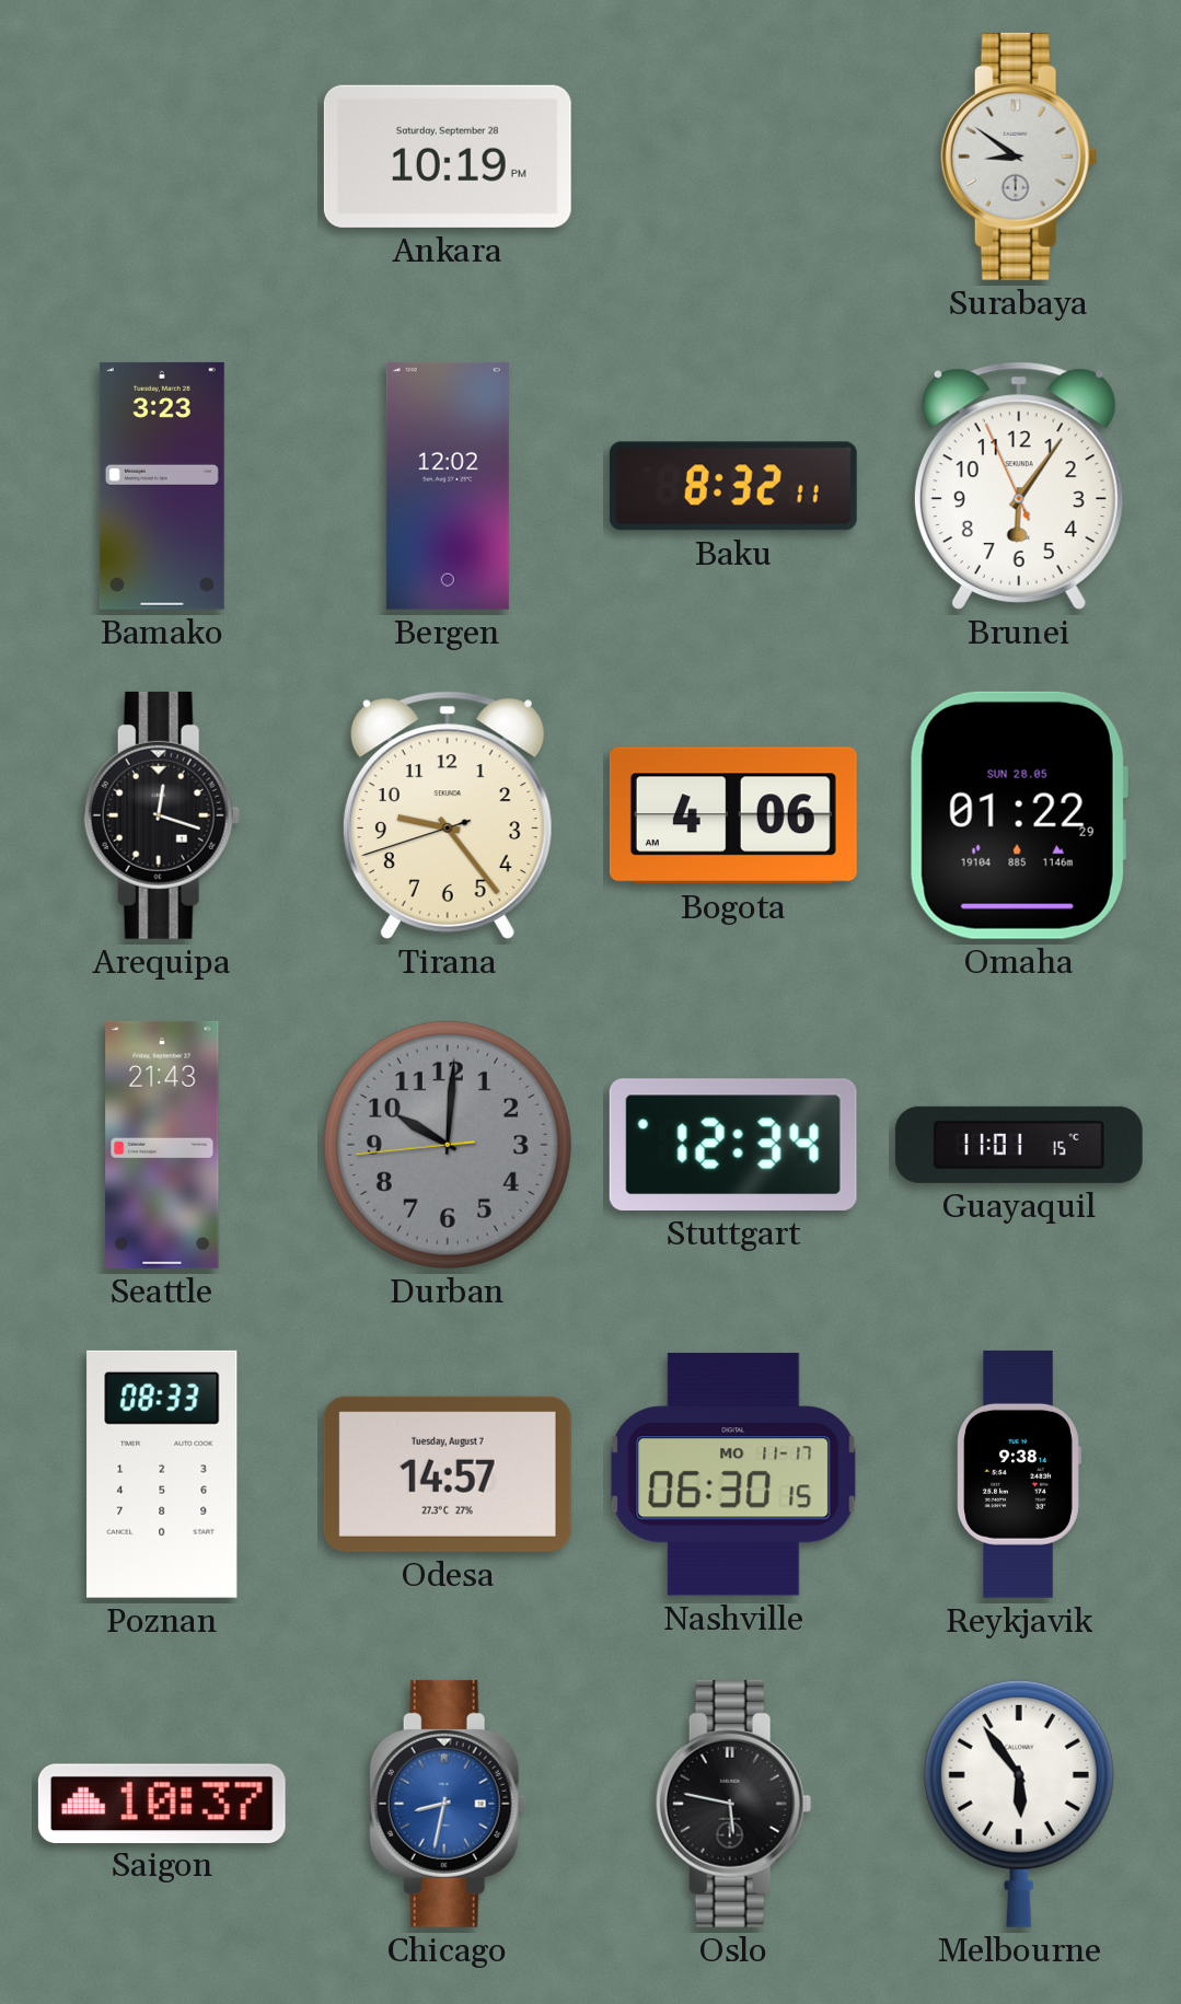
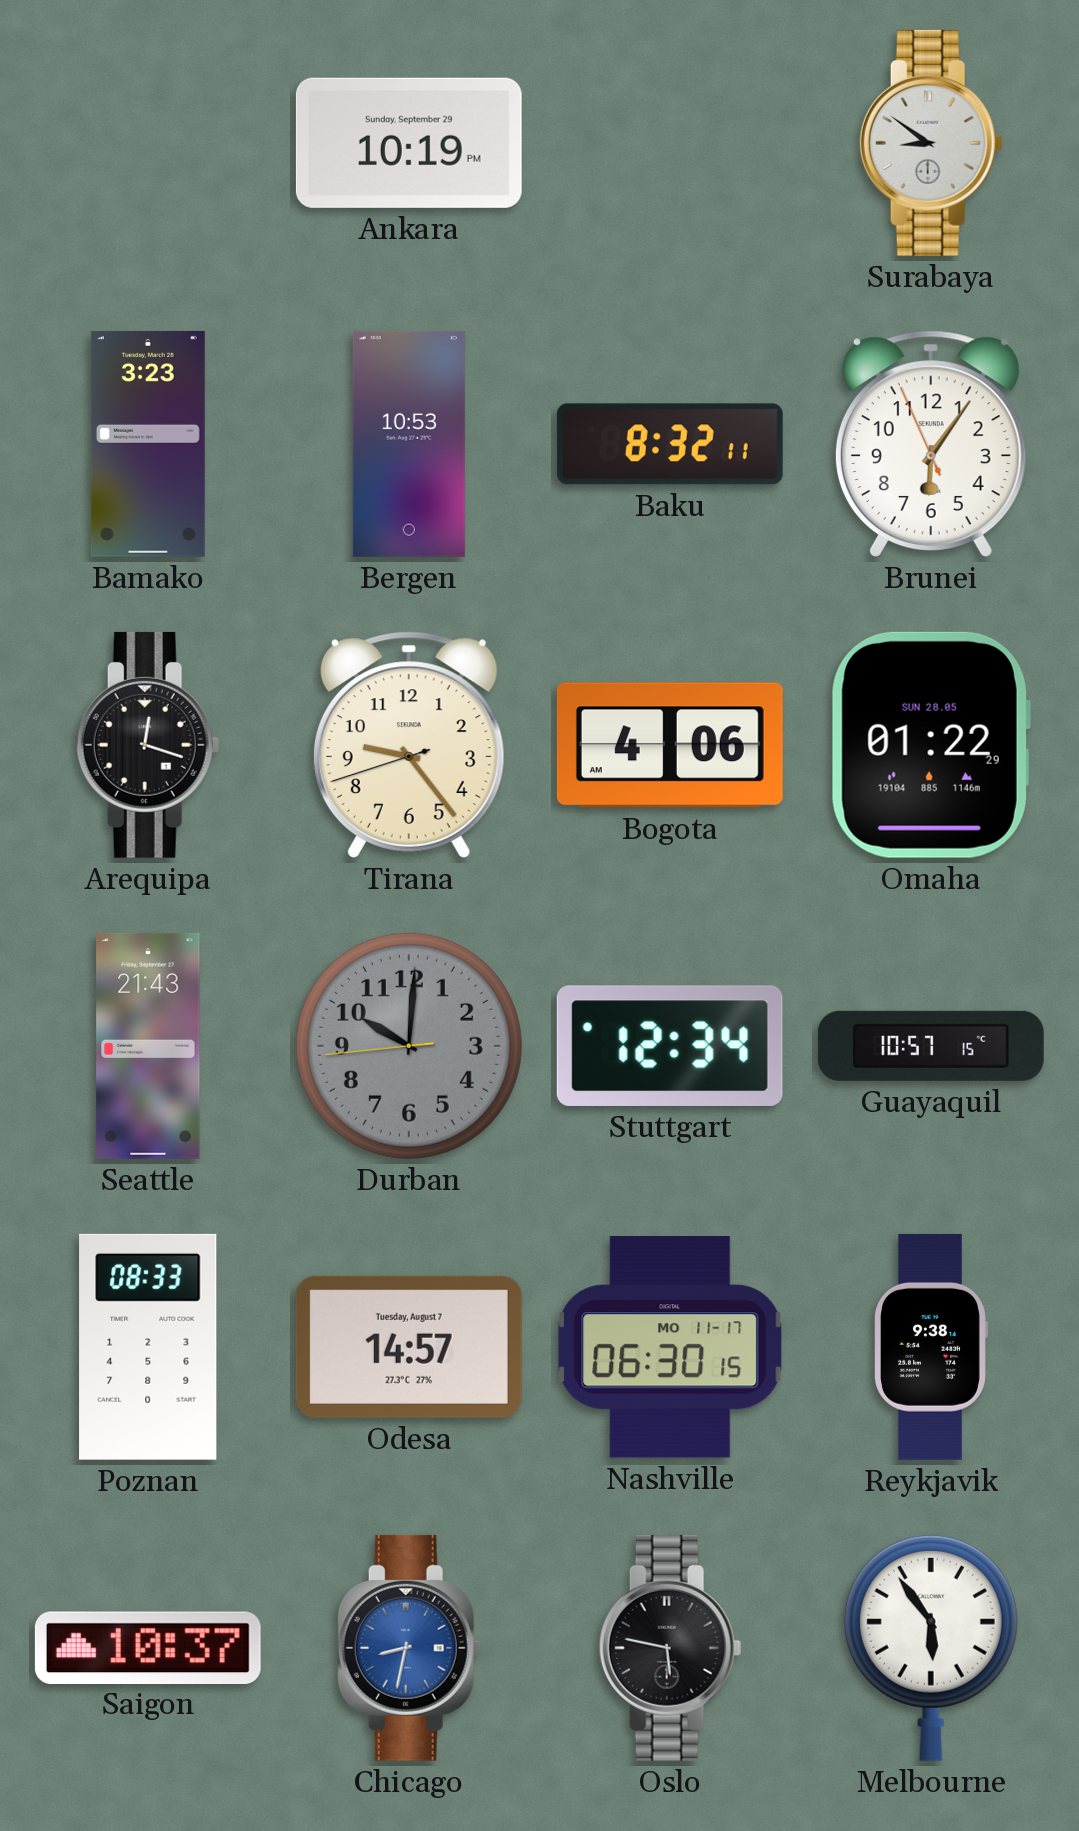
Ankara date: Saturday, September 28 -> Sunday, September 29 (409, 143)
Bergen: 12:02 -> 10:53 (409, 444)
Guayaquil: 11:01 -> 10:57 (931, 1046)
